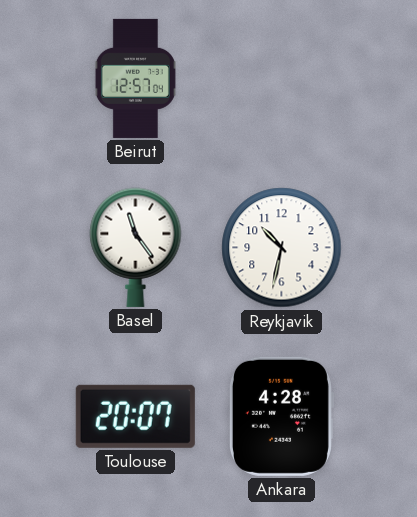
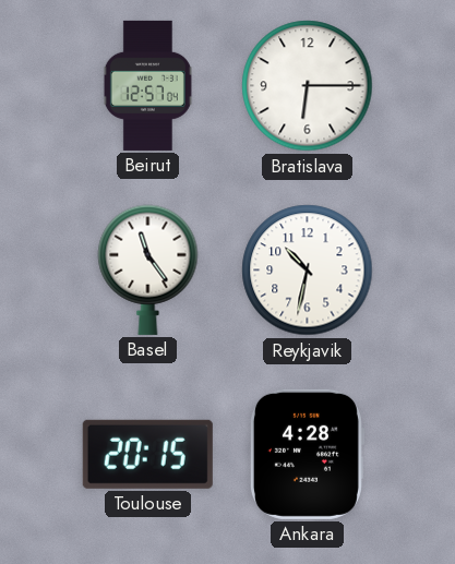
Bratislava: none -> 6:15 (308, 86)
Toulouse: 20:07 -> 20:15 (147, 454)
